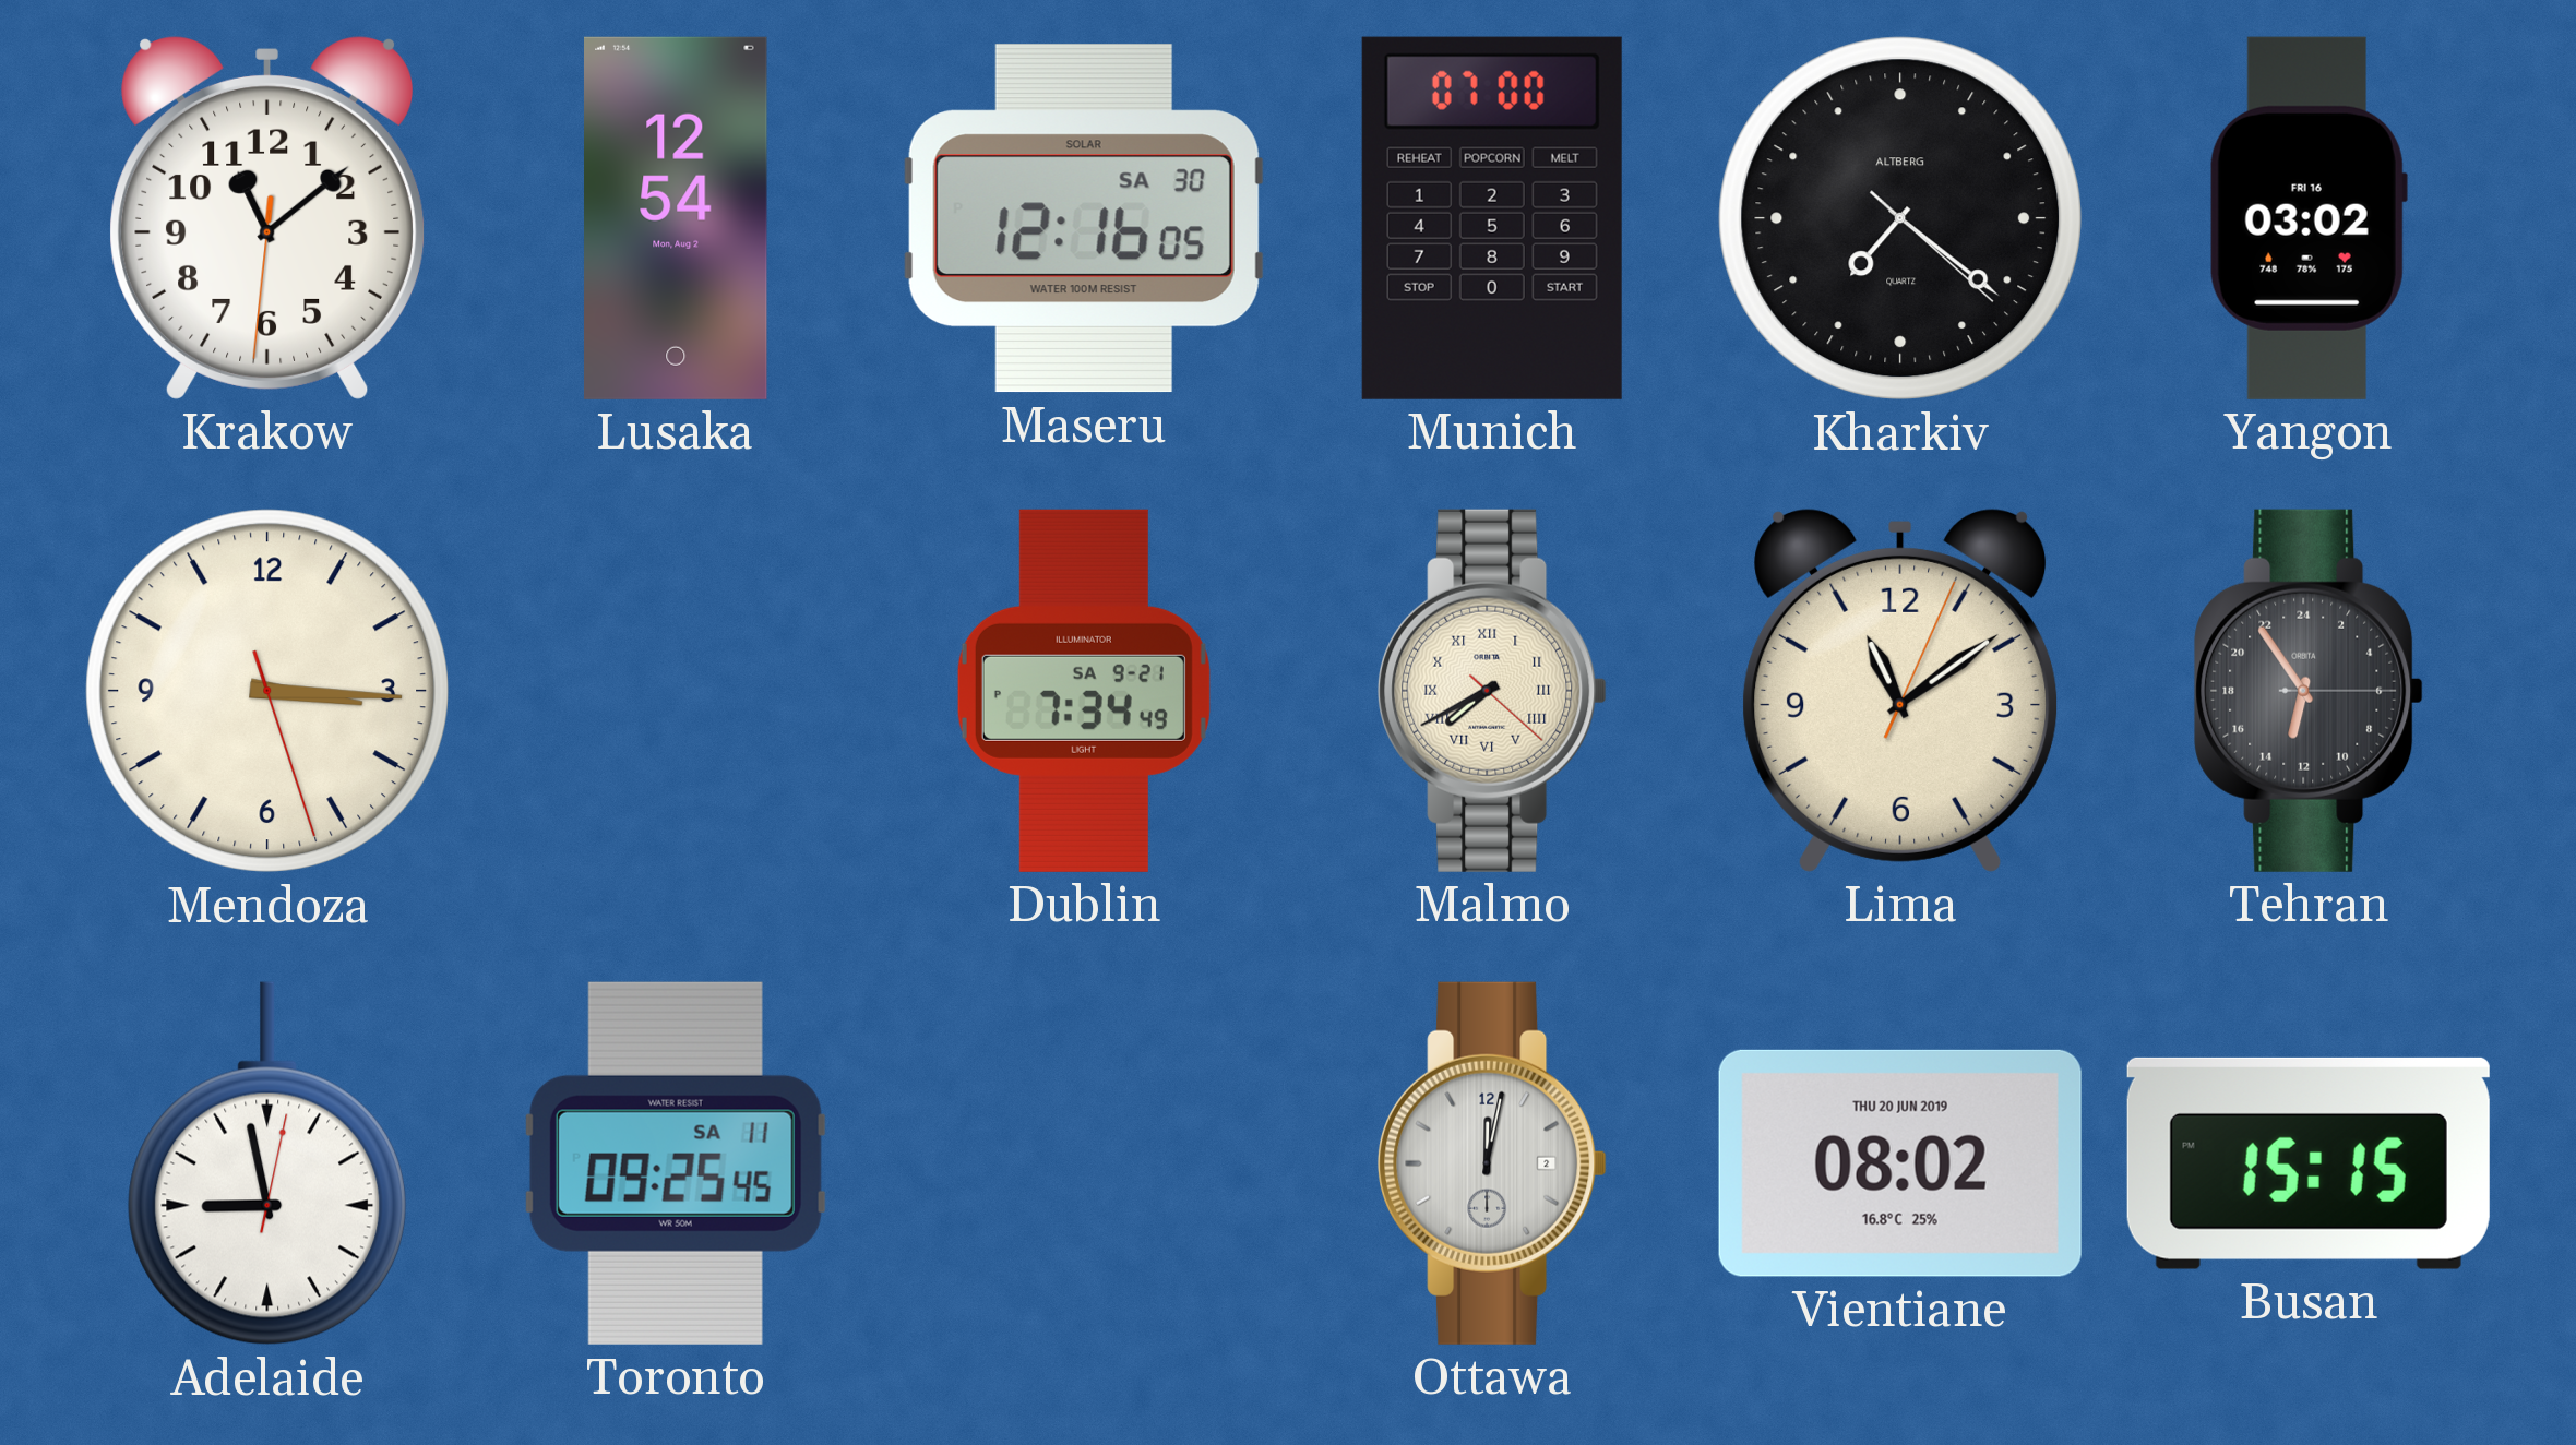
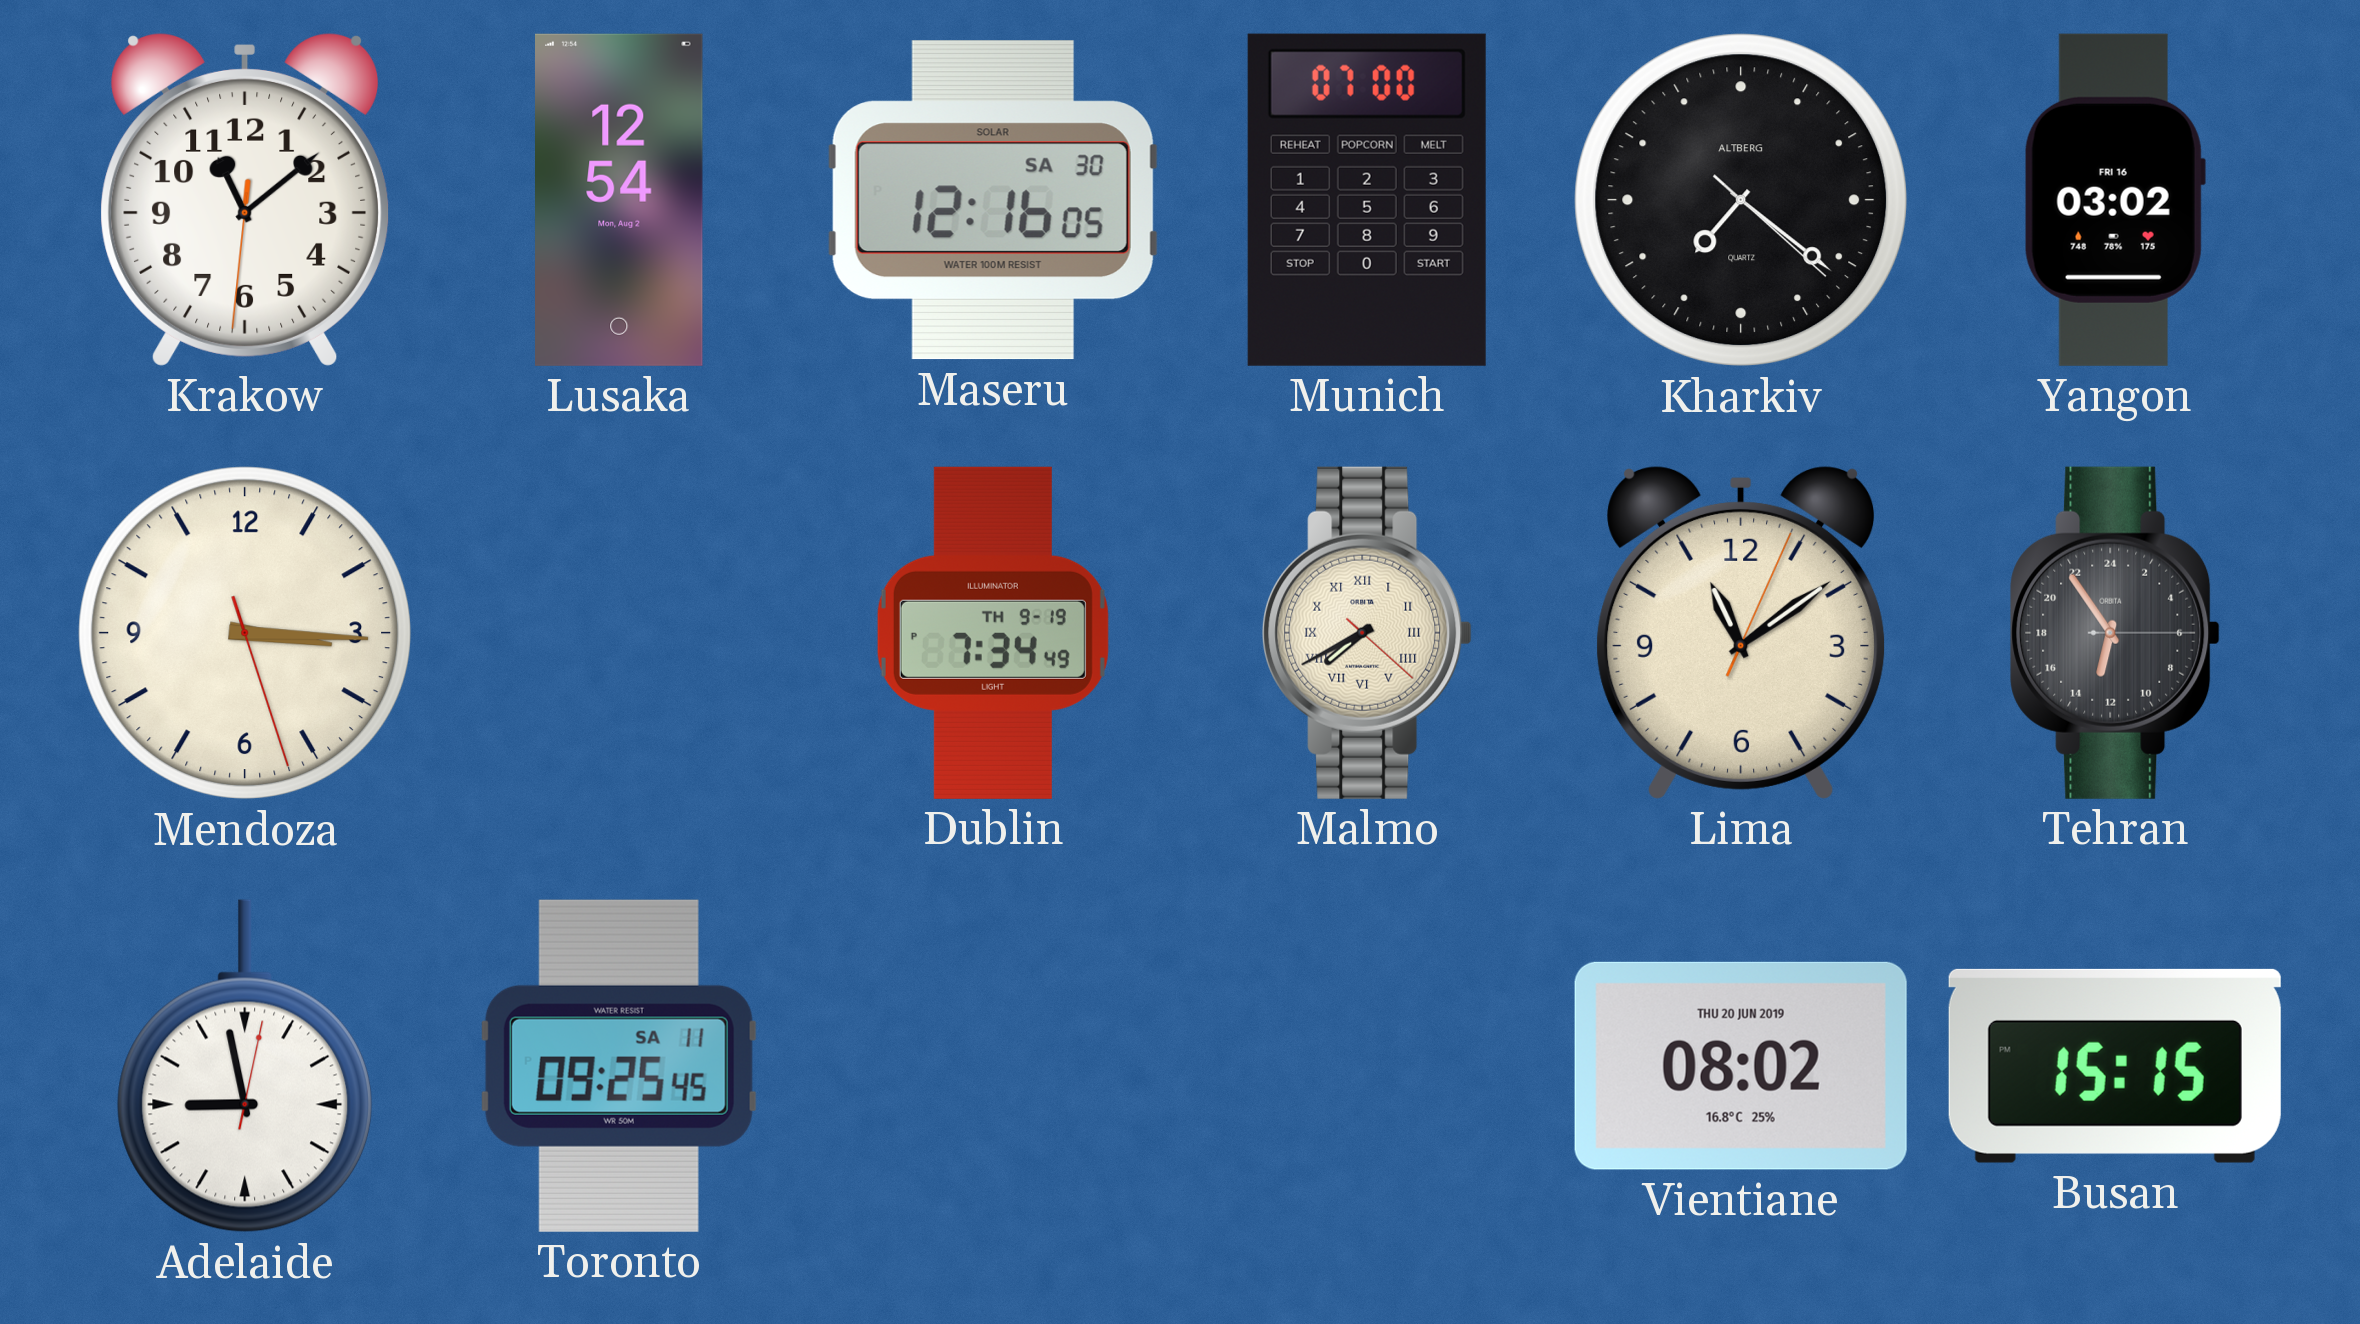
Dublin date: SA 9-21 -> TH 9-19 (993, 633)
Ottawa: 12:02 -> none (1492, 1163)
